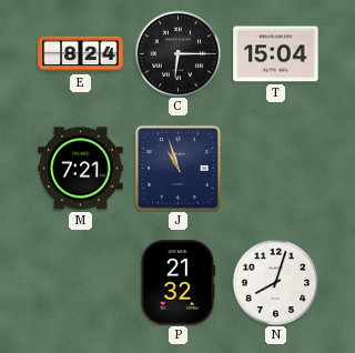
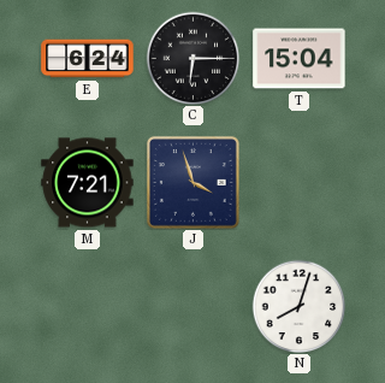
E: 8:24 -> 6:24 (88, 59)
J: 10:57 -> 3:57 (192, 182)
P: 21:32 -> none (177, 283)
